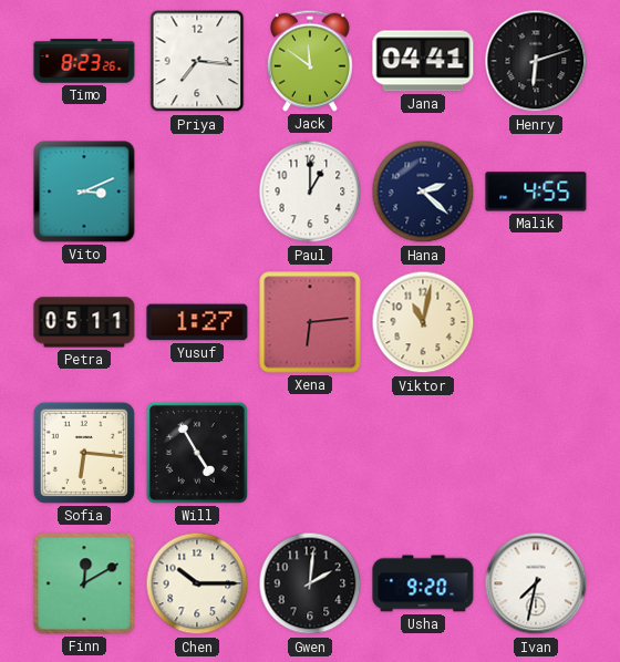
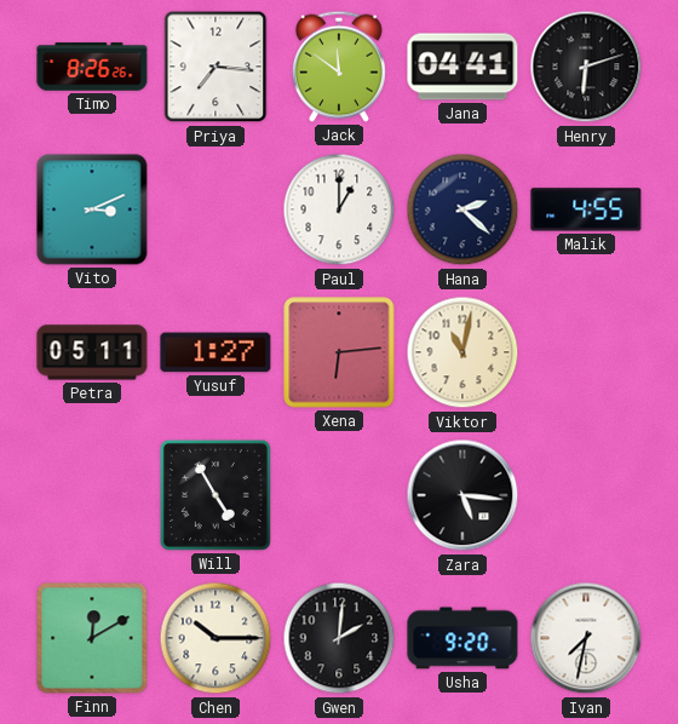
Timo: 8:23 -> 8:26 (92, 67)
Sofia: 6:16 -> none (84, 453)
Zara: none -> 5:16 (462, 495)
